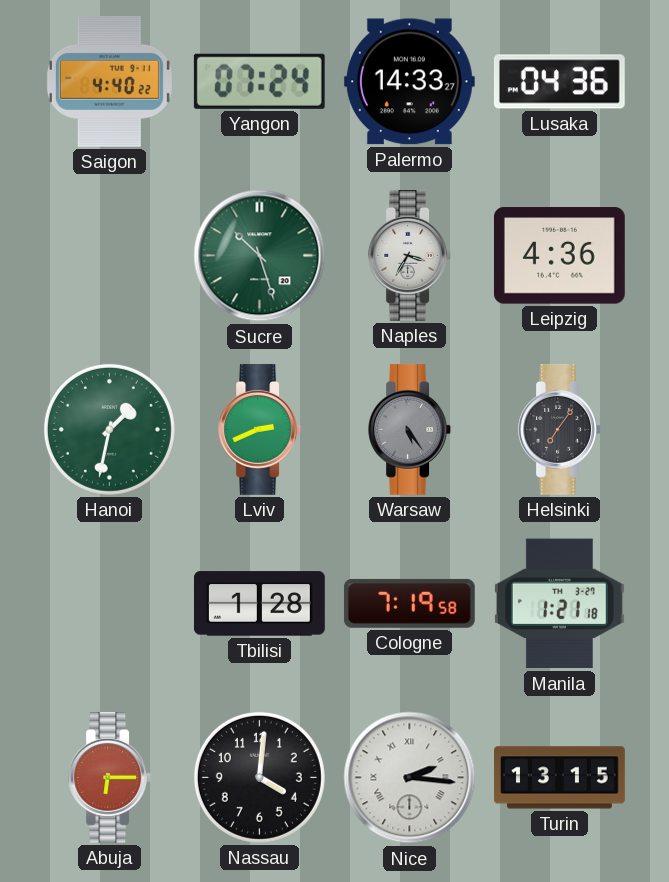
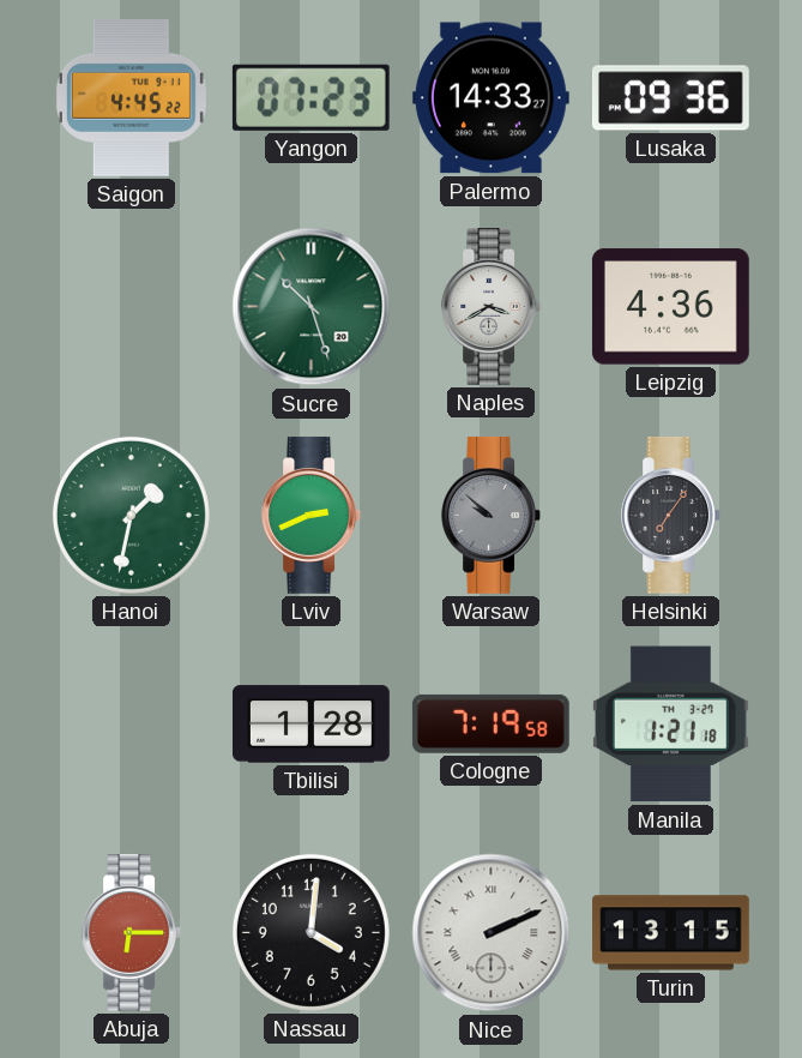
Saigon: 4:40 -> 4:45 (131, 97)
Yangon: 07:24 -> 07:23 (310, 97)
Lusaka: 04:36 -> 09:36 (670, 98)
Naples: 3:35 -> 3:40 (492, 306)
Warsaw: 5:24 -> 9:52 (492, 515)
Nice: 2:16 -> 2:11 (492, 933)
